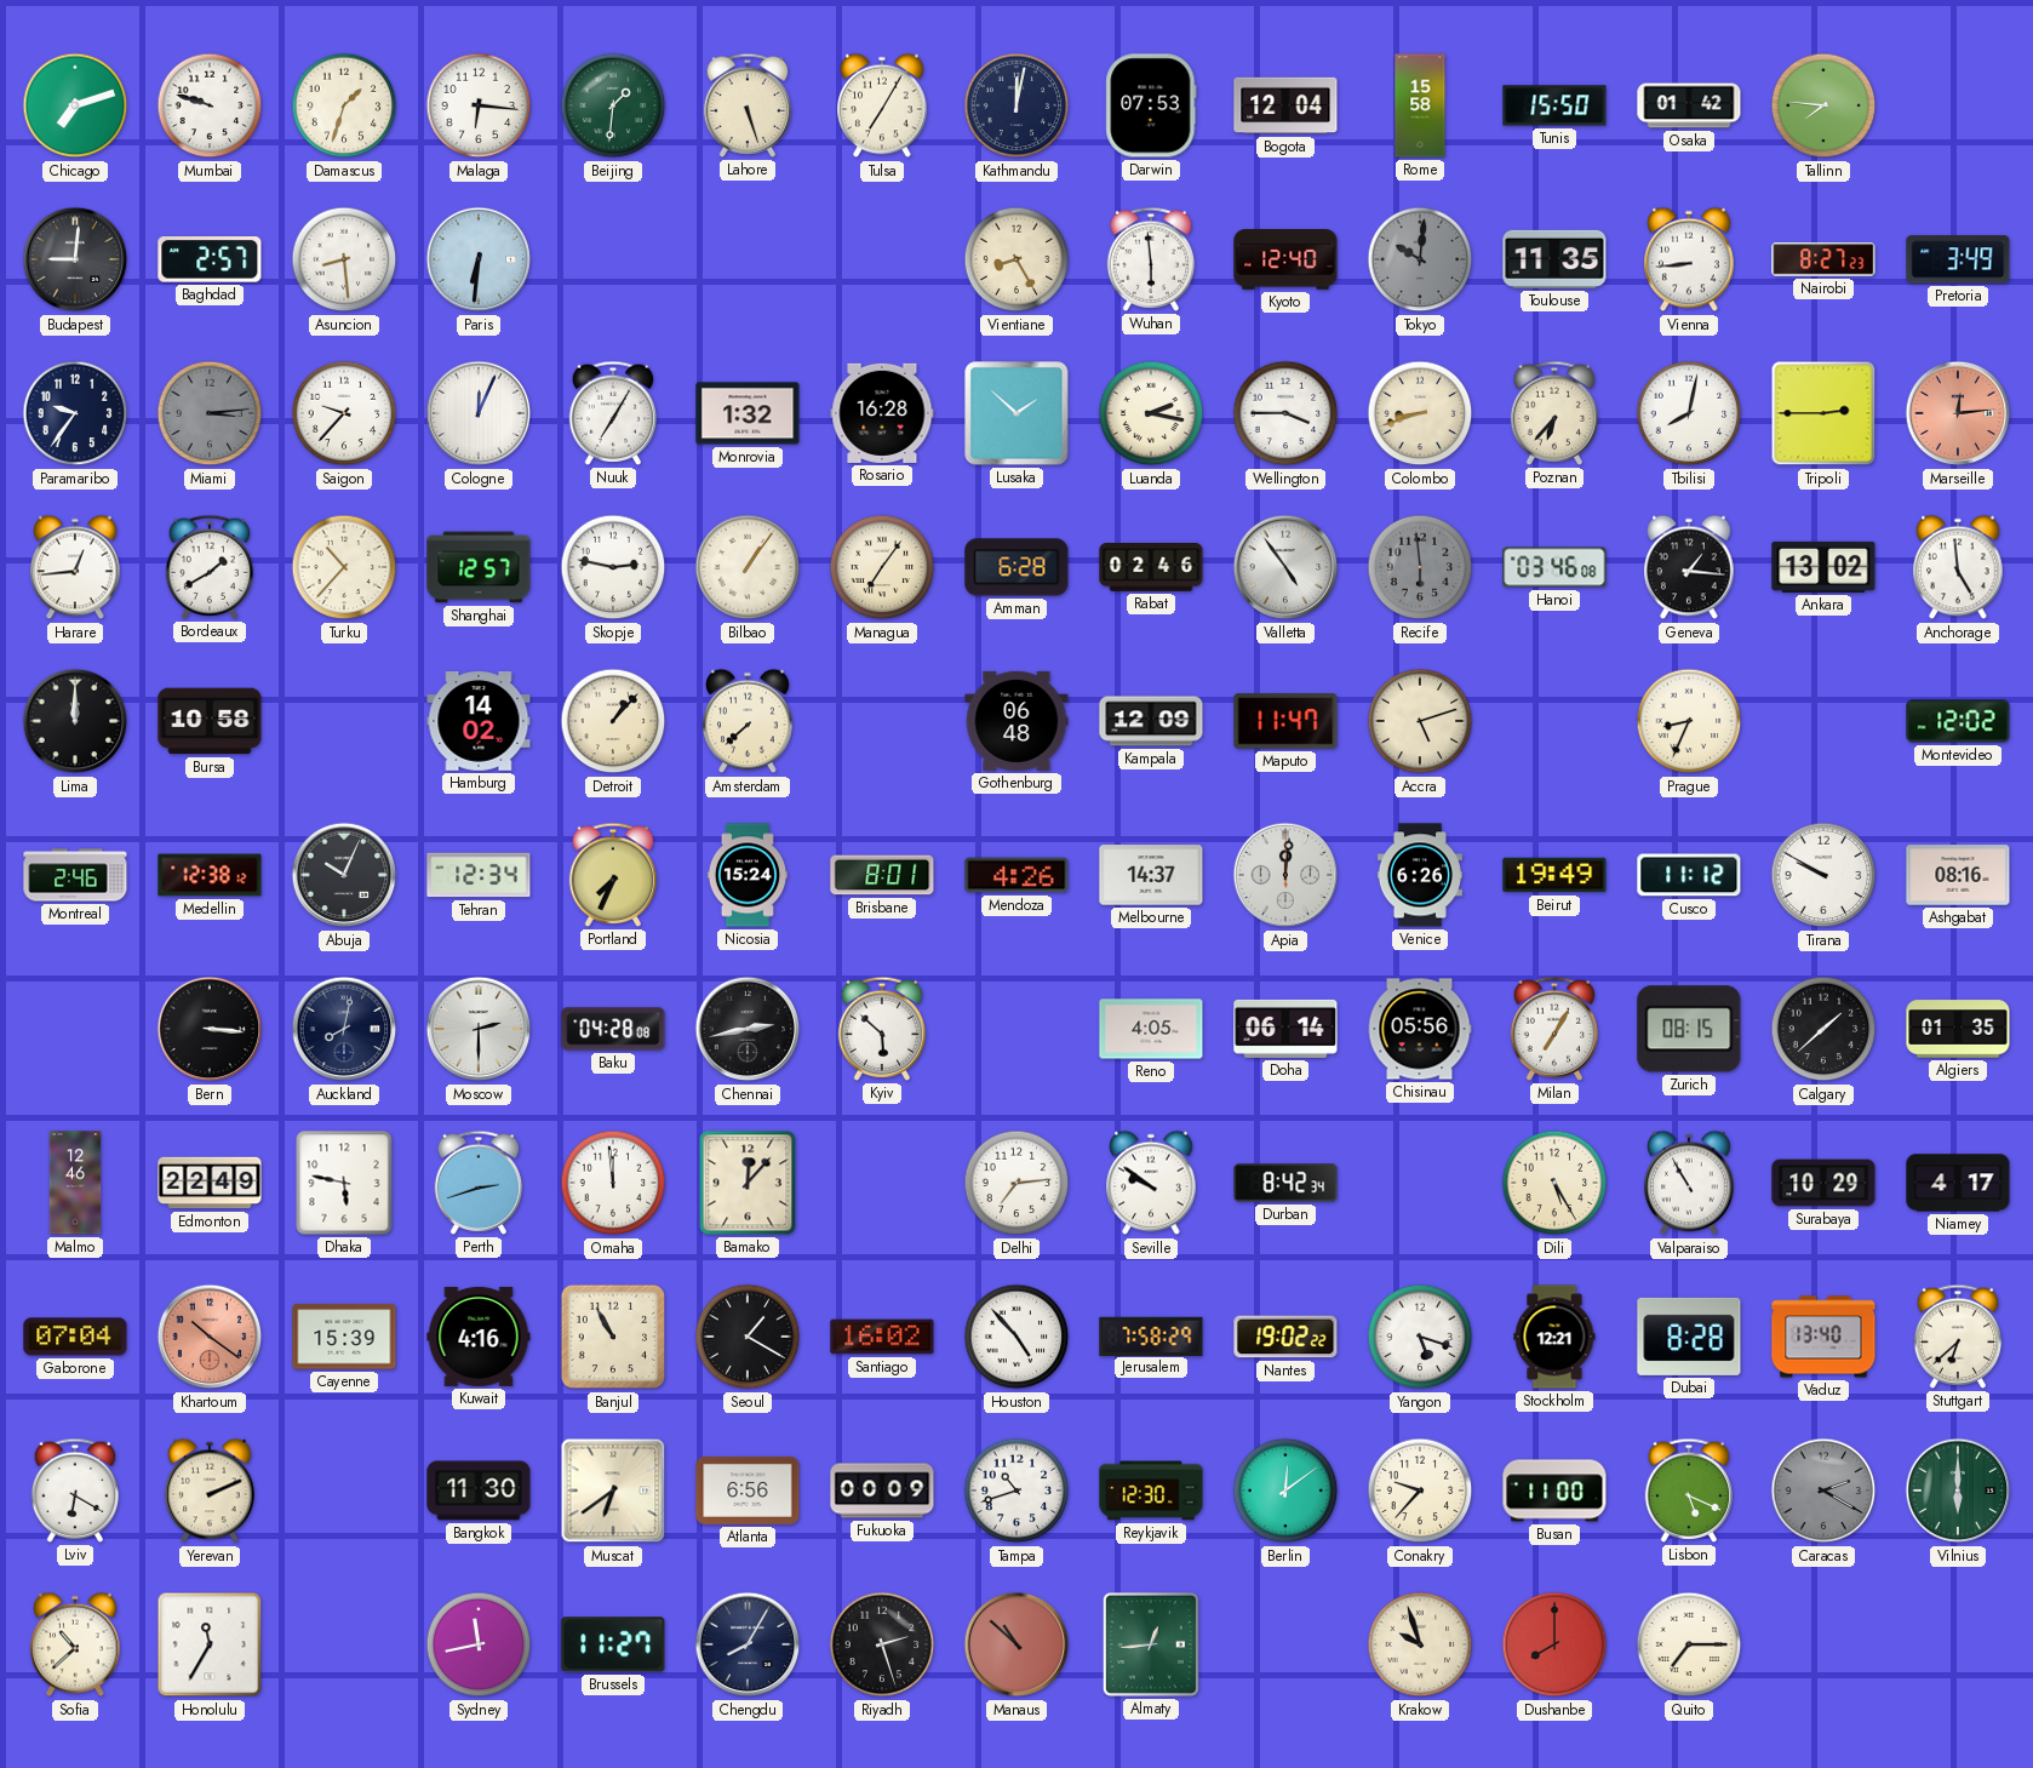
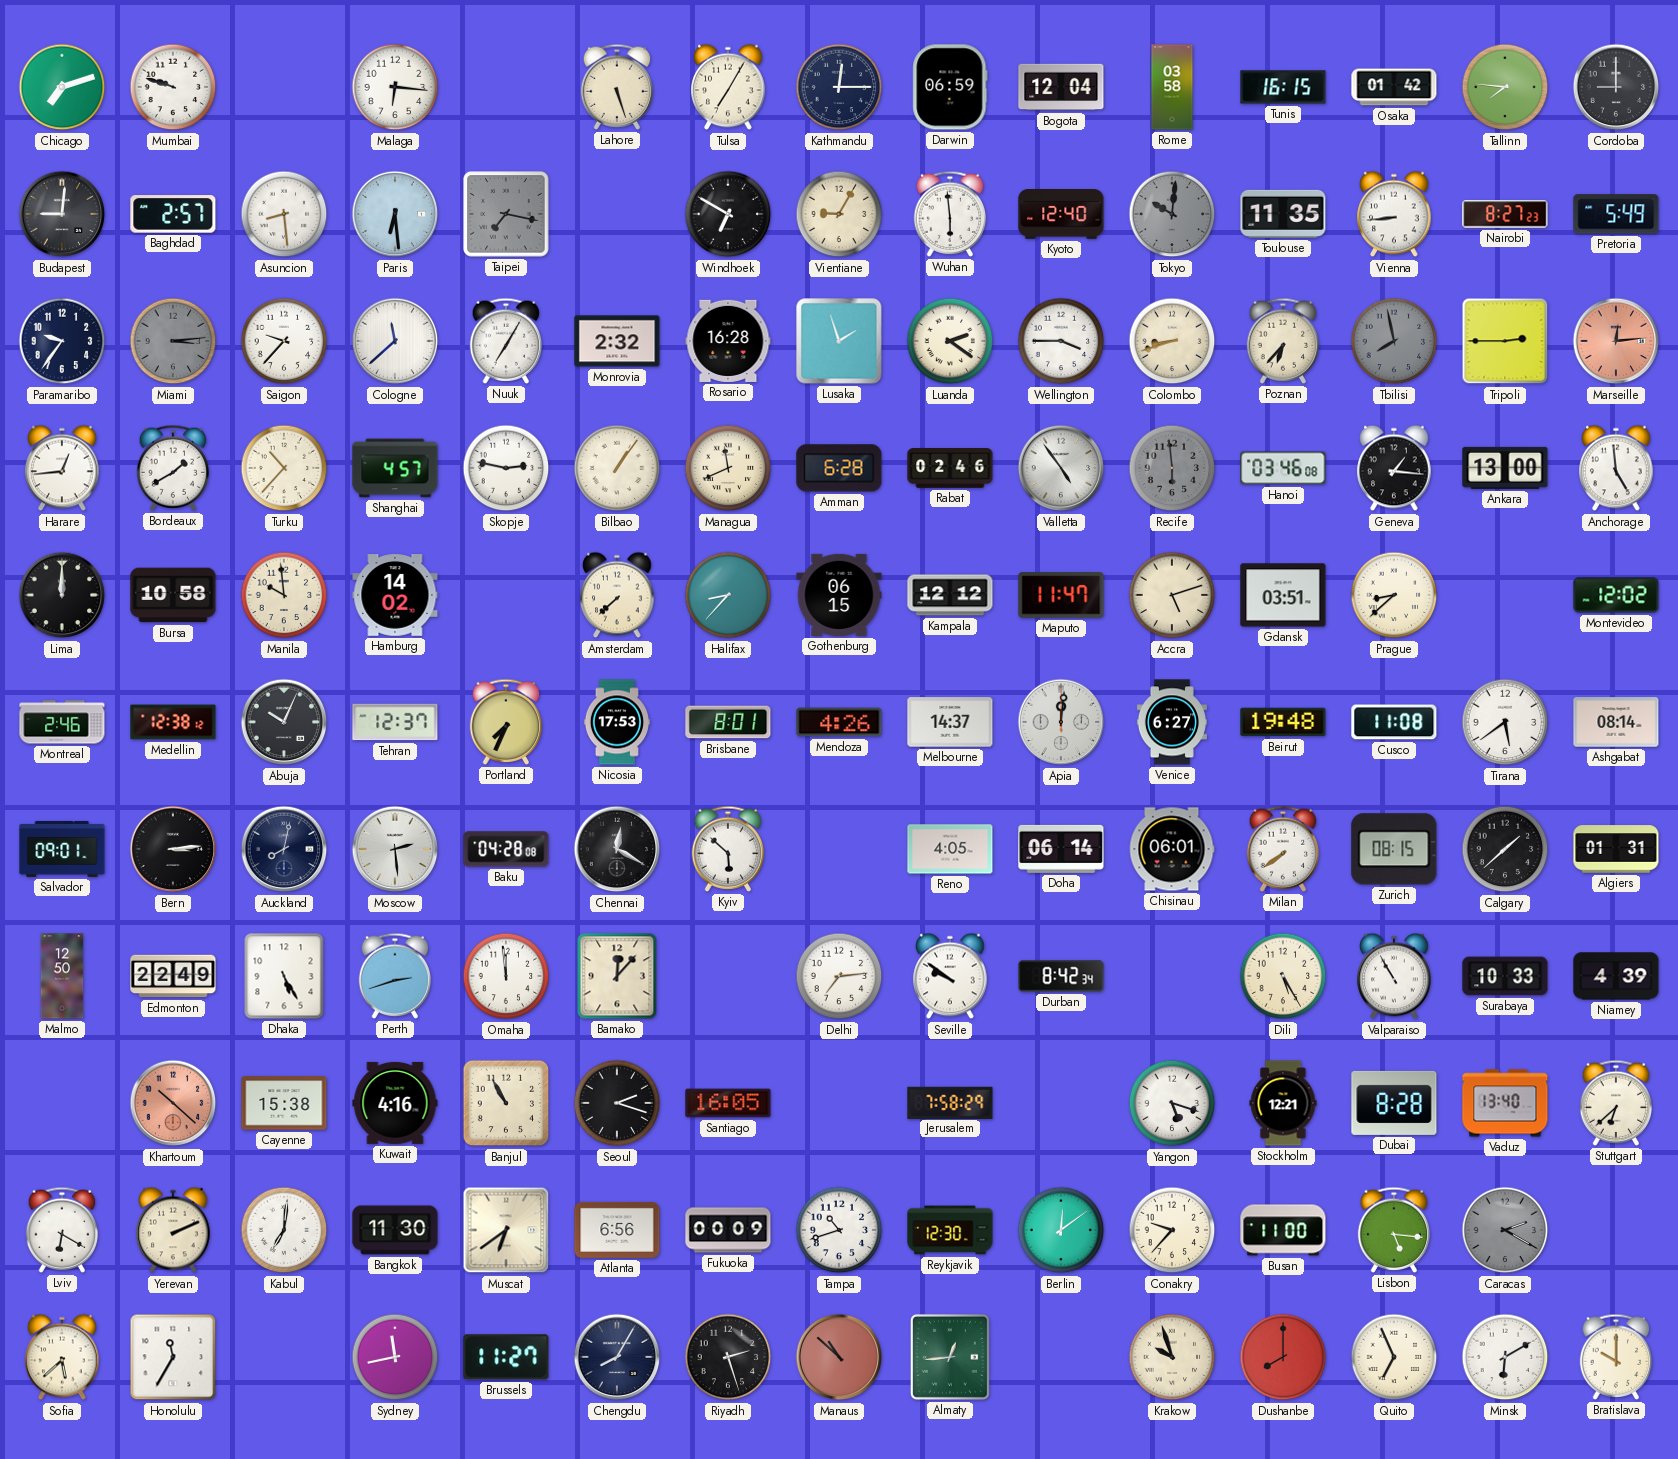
Damascus: 1:33 -> none (344, 105)
Beijing: 1:31 -> none (613, 105)
Kathmandu: 12:02 -> 12:15 (839, 87)
Darwin: 07:53 -> 06:59 (950, 87)
Rome: 15:58 -> 03:58 (1172, 87)
Tunis: 15:50 -> 16:15 (1283, 87)
Cordoba: none -> 9:00 (1616, 87)
Paris: 6:31 -> 6:29 (395, 214)
Taipei: none -> 7:17 (506, 214)
Windhoek: none -> 6:50 (728, 214)
Vientiane: 8:25 -> 9:05 (839, 214)
Pretoria: 3:49 -> 5:49 (1616, 214)
Cologne: 12:04 -> 11:38 (395, 341)
Monrovia: 1:32 -> 2:32 (617, 341)
Lusaka: 1:52 -> 1:57 (839, 341)
Luanda: 2:17 -> 2:21 (950, 341)
Tbilisi: 8:02 -> 7:58 (1394, 341)
Tbilisi dial: white -> grey (1394, 341)
Shanghai: 12:57 -> 4:57 (395, 468)
Managua: 7:06 -> 11:41 (728, 468)
Ankara: 13:02 -> 13:00 (1505, 468)
Manila: none -> 9:59 (284, 595)
Detroit: 1:07 -> none (613, 721)
Halifax: none -> 8:37 (728, 595)
Gothenburg: 06:48 -> 06:15 (839, 595)
Kampala: 12:09 -> 12:12 (950, 595)
Gdansk: none -> 03:51 (1283, 595)
Prague: 8:34 -> 8:38 (1394, 595)
Tehran: 12:34 -> 12:37 (395, 722)
Nicosia: 15:24 -> 17:53 (617, 722)
Venice: 6:26 -> 6:27 (1172, 722)
Beirut: 19:49 -> 19:48 (1283, 722)
Cusco: 11:12 -> 11:08 (1394, 722)
Tirana: 9:50 -> 5:39 (1505, 722)
Ashgabat: 08:16 -> 08:14 (1616, 722)
Salvador: none -> 09:01 (62, 849)
Bern: 3:16 -> 3:14 (173, 849)
Moscow: 2:30 -> 2:29 (395, 849)
Chennai: 2:43 -> 12:20 (617, 849)
Chisinau: 05:56 -> 06:01 (1172, 849)
Milan: 7:05 -> 7:39 (1283, 849)
Algiers: 01:35 -> 01:31 (1616, 849)
Malmo: 12:46 -> 12:50 (62, 976)
Dhaka: 5:47 -> 5:25 (284, 976)
Surabaya: 10:29 -> 10:33 (1505, 976)
Niamey: 4:17 -> 4:39 (1616, 976)
Gaborone: 07:04 -> none (75, 1337)
Khartoum: 10:21 -> 10:22 (173, 1103)
Cayenne: 15:39 -> 15:38 (284, 1103)
Seoul: 1:20 -> 2:18 (617, 1103)
Santiago: 16:02 -> 16:05 (728, 1103)
Houston: 4:53 -> none (1016, 1337)
Nantes: 19:02 -> none (1285, 1337)
Kabul: none -> 7:01 (284, 1230)
Lisbon: 5:19 -> 5:16 (1394, 1230)
Vilnius: 6:00 -> none (1958, 1491)
Sofia: 10:38 -> 5:38 (62, 1357)
Quito: 7:15 -> 6:56 (1394, 1357)
Minsk: none -> 6:10 (1505, 1357)
Bratislava: none -> 10:00 (1616, 1357)
